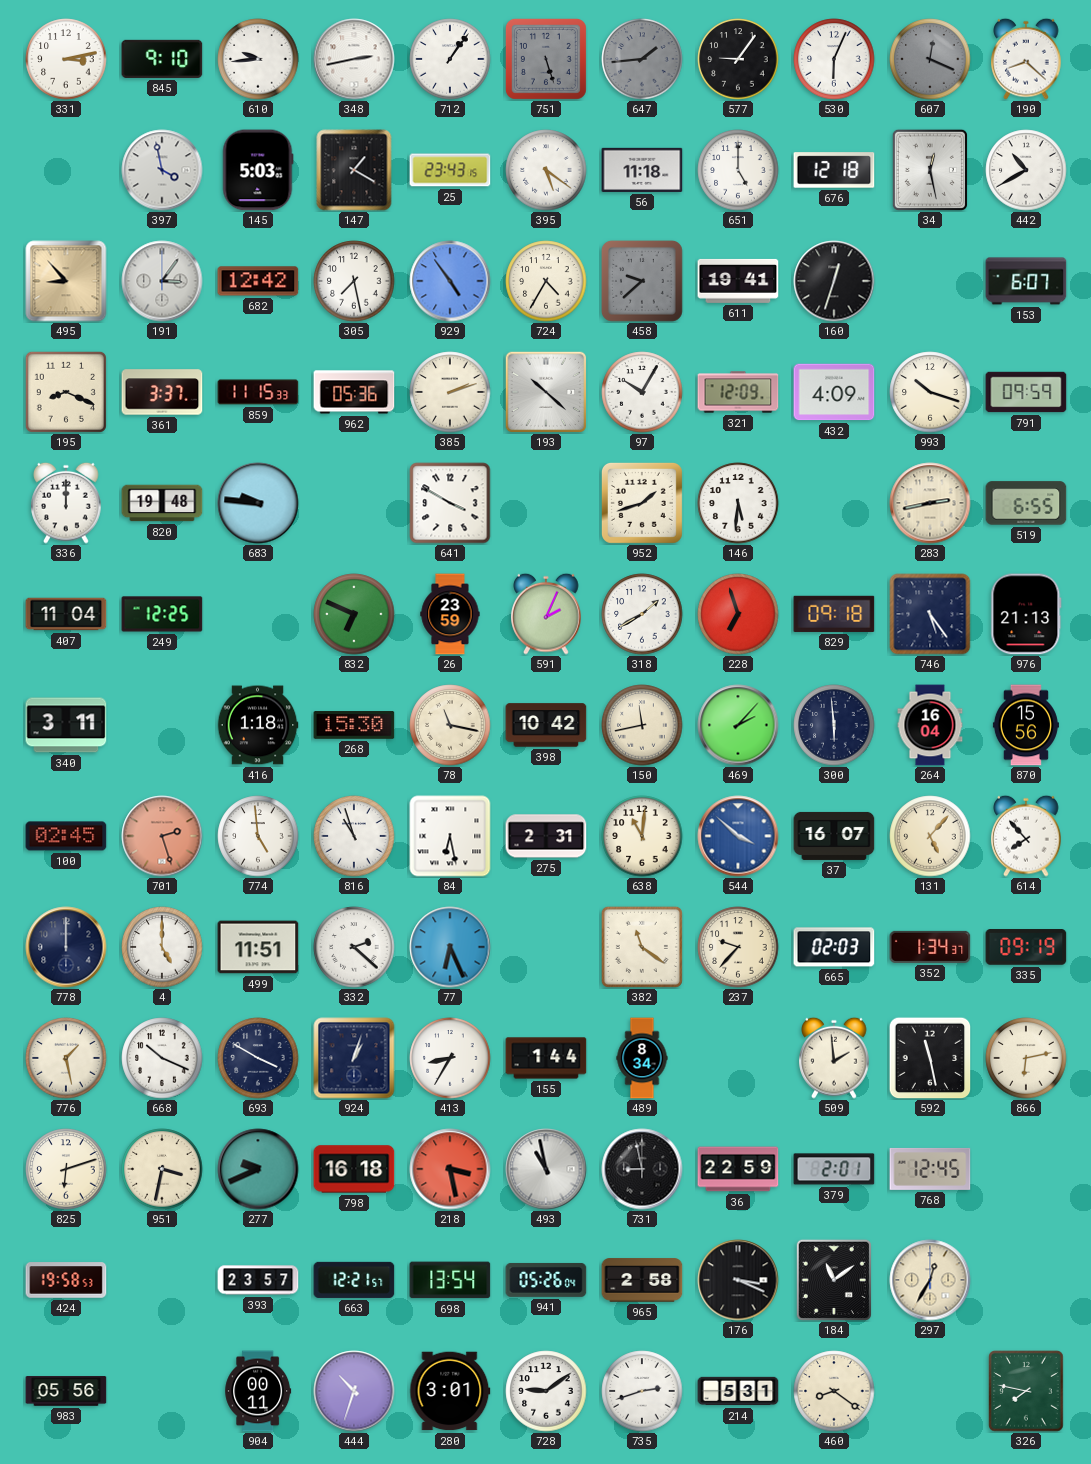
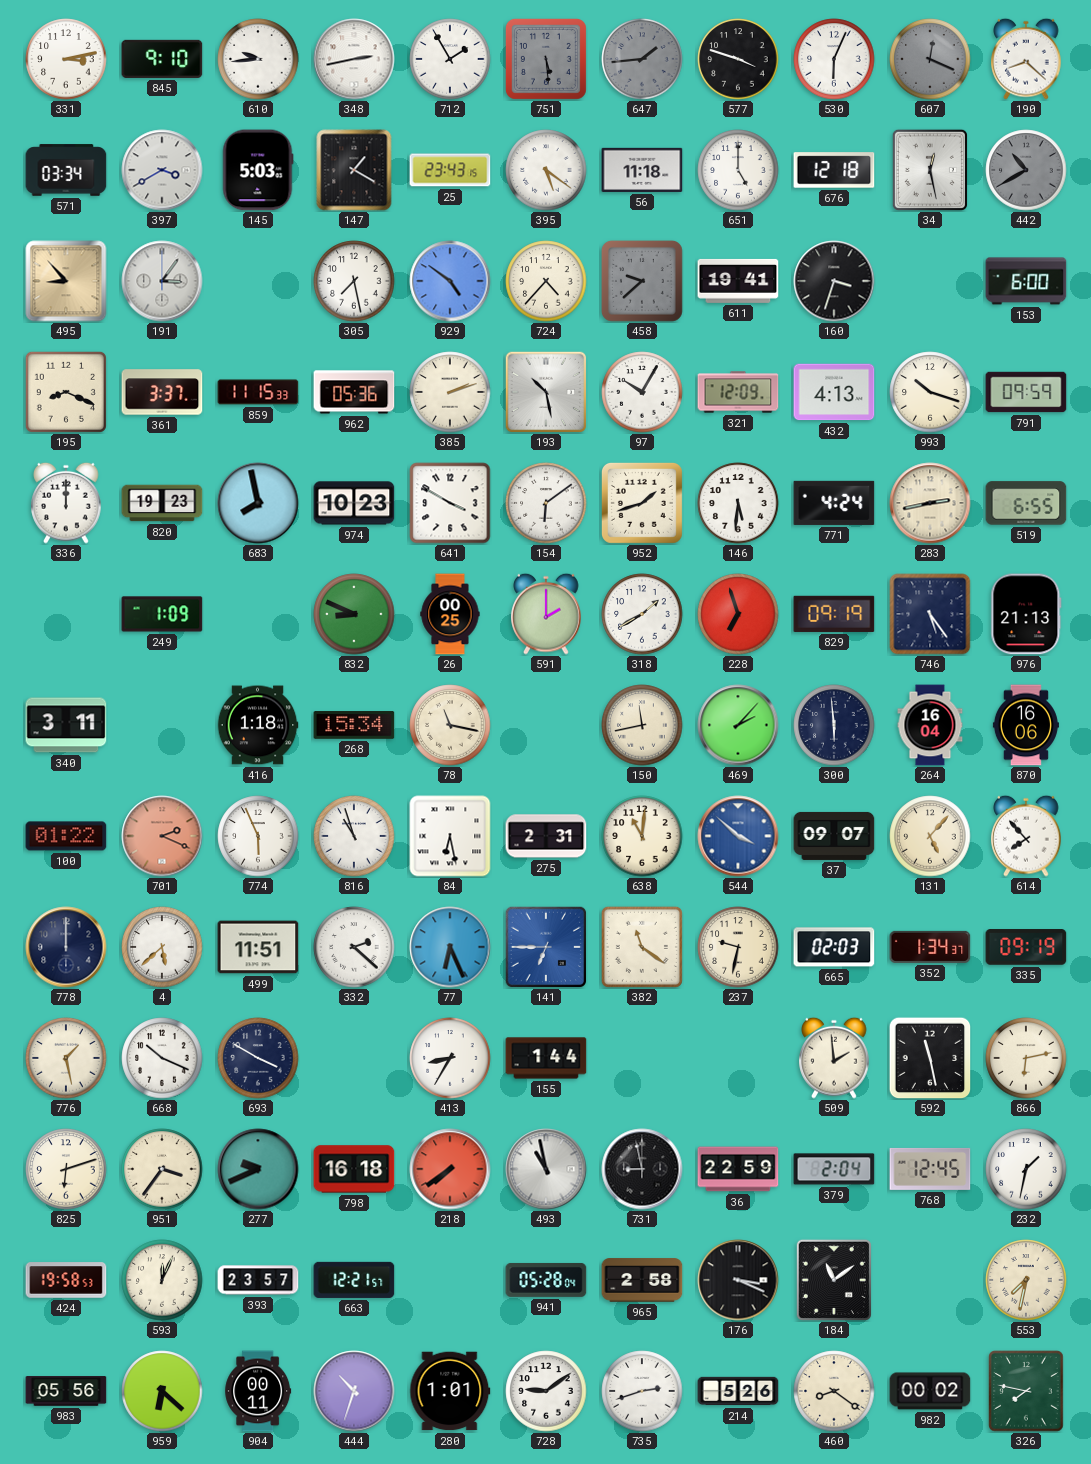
712: 1:06 -> 1:55 (450, 59)
751: 5:27 -> 5:29 (546, 59)
577: 9:06 -> 3:48 (738, 59)
571: none -> 03:34 (66, 170)
397: 3:58 -> 3:40 (162, 170)
442 dial: white -> grey (1026, 170)
682: 12:42 -> none (258, 281)
929: 4:54 -> 4:51 (450, 281)
724: 4:35 -> 4:37 (546, 281)
160: 12:33 -> 3:33 (834, 281)
153: 6:07 -> 6:00 (1026, 281)
193: 10:22 -> 10:28 (546, 392)
432: 4:09 -> 4:13 (834, 392)
820: 19:48 -> 19:23 (162, 503)
683: 9:46 -> 7:58 (258, 503)
974: none -> 10:23 (354, 503)
154: none -> 6:09 (546, 503)
771: none -> 4:24 (834, 503)
407: 11:04 -> none (66, 614)
249: 12:25 -> 1:09 (162, 614)
832: 6:49 -> 8:49 (354, 614)
26: 23:59 -> 00:25 (450, 614)
591: 2:04 -> 2:00 (546, 614)
829: 09:18 -> 09:19 (834, 614)
268: 15:30 -> 15:34 (354, 725)
398: 10:42 -> none (546, 725)
870: 15:56 -> 16:06 (1026, 725)
100: 02:45 -> 01:22 (66, 836)
701: 2:27 -> 2:19 (162, 836)
774: 4:59 -> 5:56 (258, 836)
37: 16:07 -> 09:07 (834, 836)
4: 5:00 -> 5:38 (162, 947)
141: none -> 6:45 (546, 947)
237: 9:37 -> 9:32 (738, 947)
924: 1:03 -> none (354, 1058)
489: 8:34 -> none (642, 1058)
951: 3:32 -> 3:36 (162, 1169)
218: 3:28 -> 7:39 (450, 1169)
379: 2:01 -> 2:04 (834, 1169)
232: none -> 1:32 (1026, 1169)
593: none -> 12:04 (162, 1280)
698: 13:54 -> none (450, 1280)
941: 05:26 -> 05:28 (546, 1280)
297: 12:35 -> none (930, 1280)
553: none -> 7:32 (1026, 1280)
959: none -> 6:22 (162, 1391)
280: 3:01 -> 1:01 (450, 1391)
214: 5:31 -> 5:26 (738, 1391)
982: none -> 00:02 (930, 1391)
